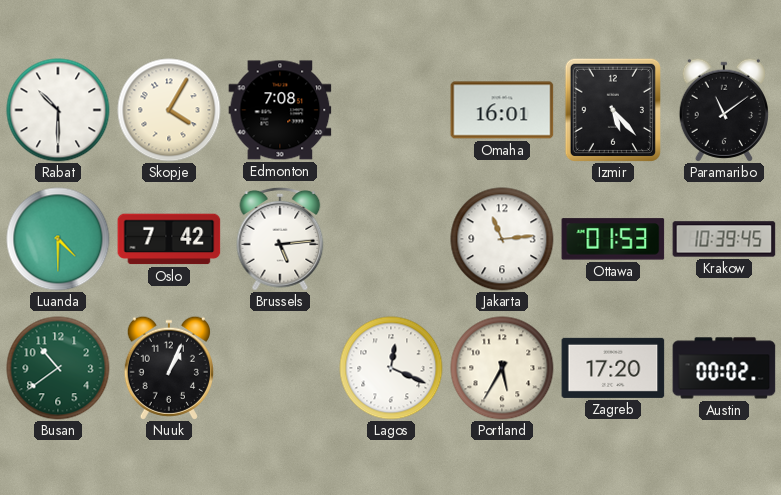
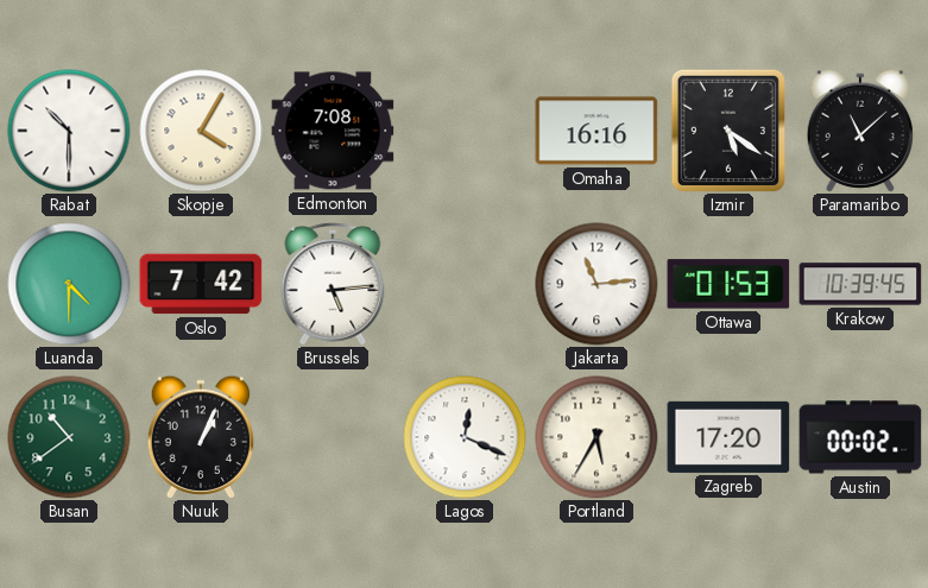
Omaha: 16:01 -> 16:16 (596, 131)
Izmir: 5:23 -> 5:21 (728, 131)
Paramaribo: 11:09 -> 11:08 (860, 131)
